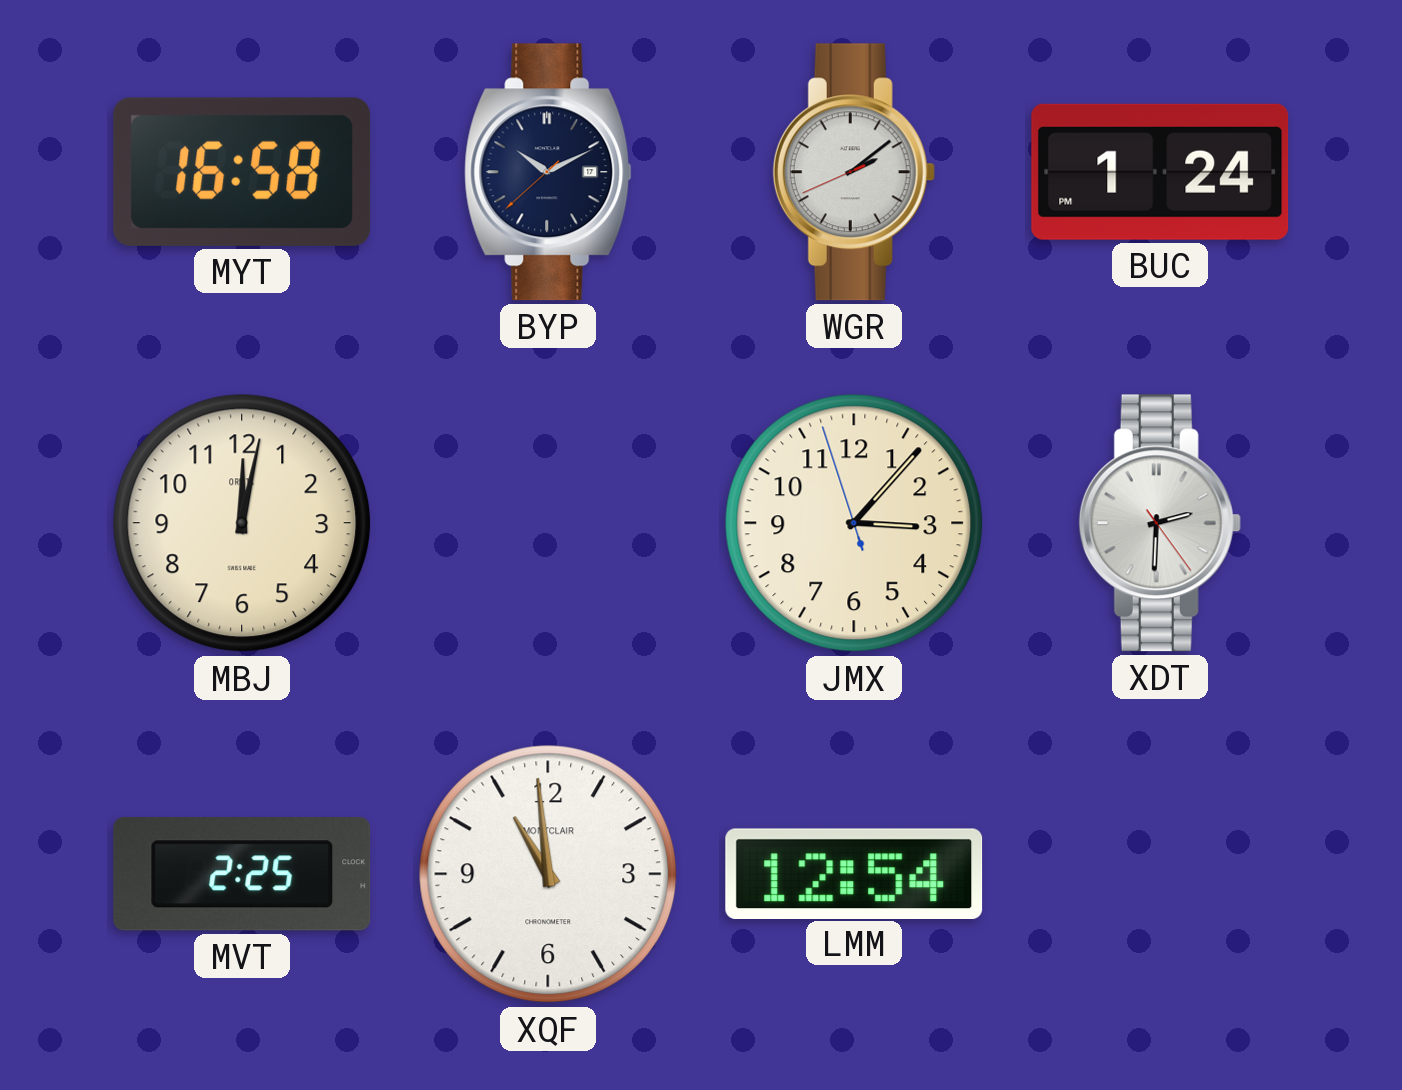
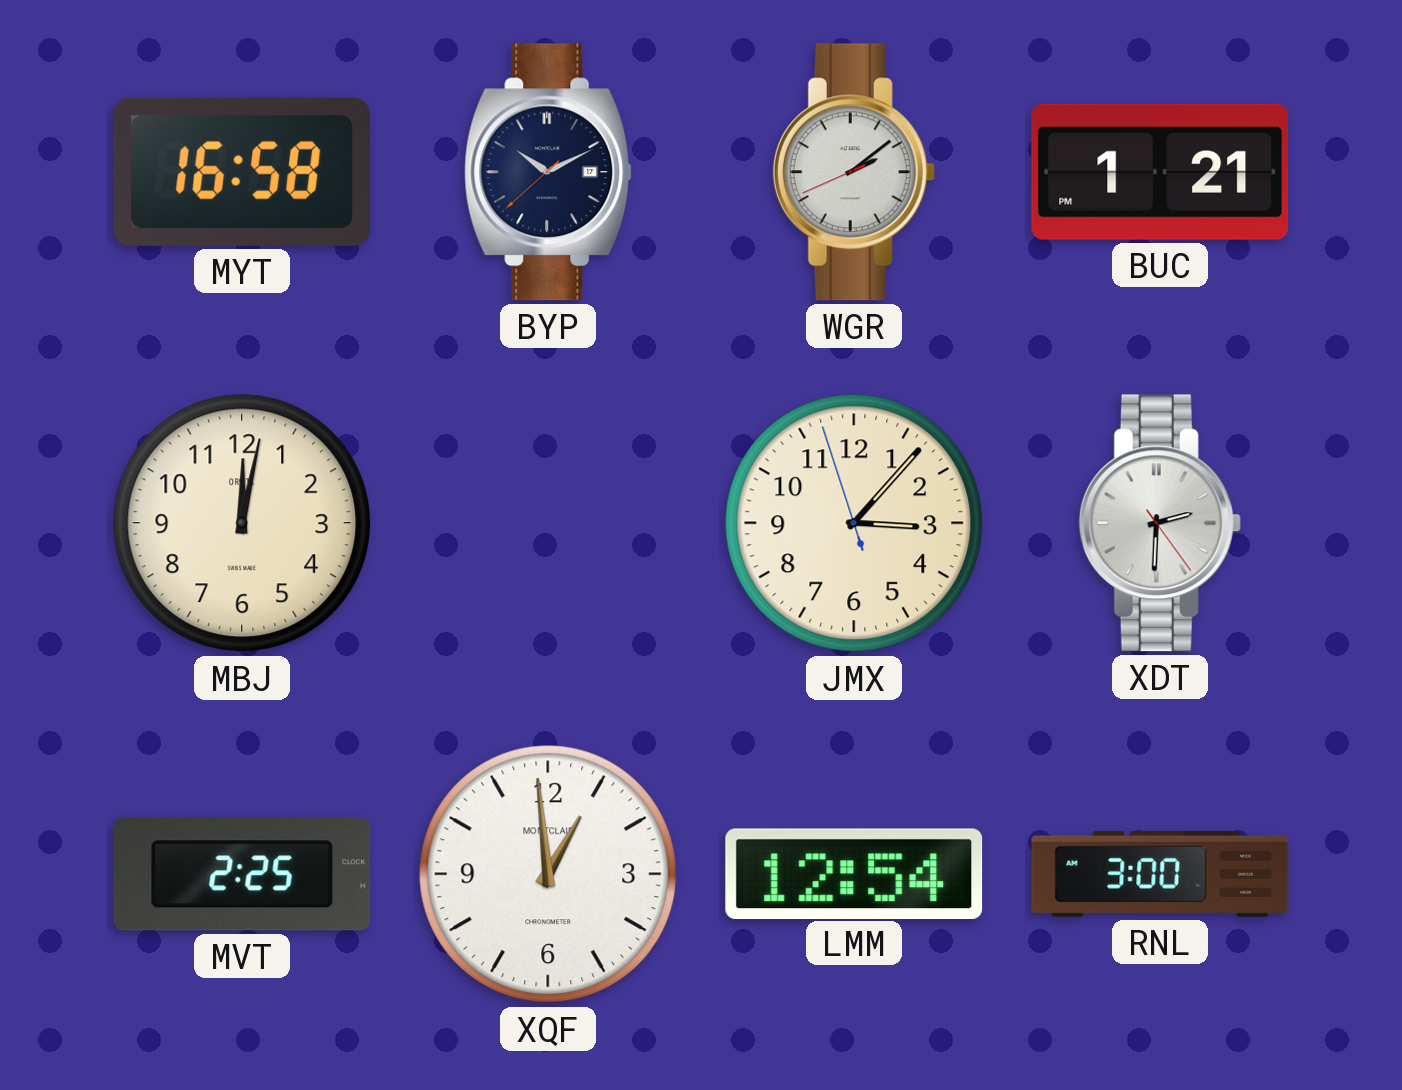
BUC: 1:24 -> 1:21 (1160, 172)
XQF: 10:59 -> 12:59 (548, 874)
RNL: none -> 3:00 (1160, 874)
